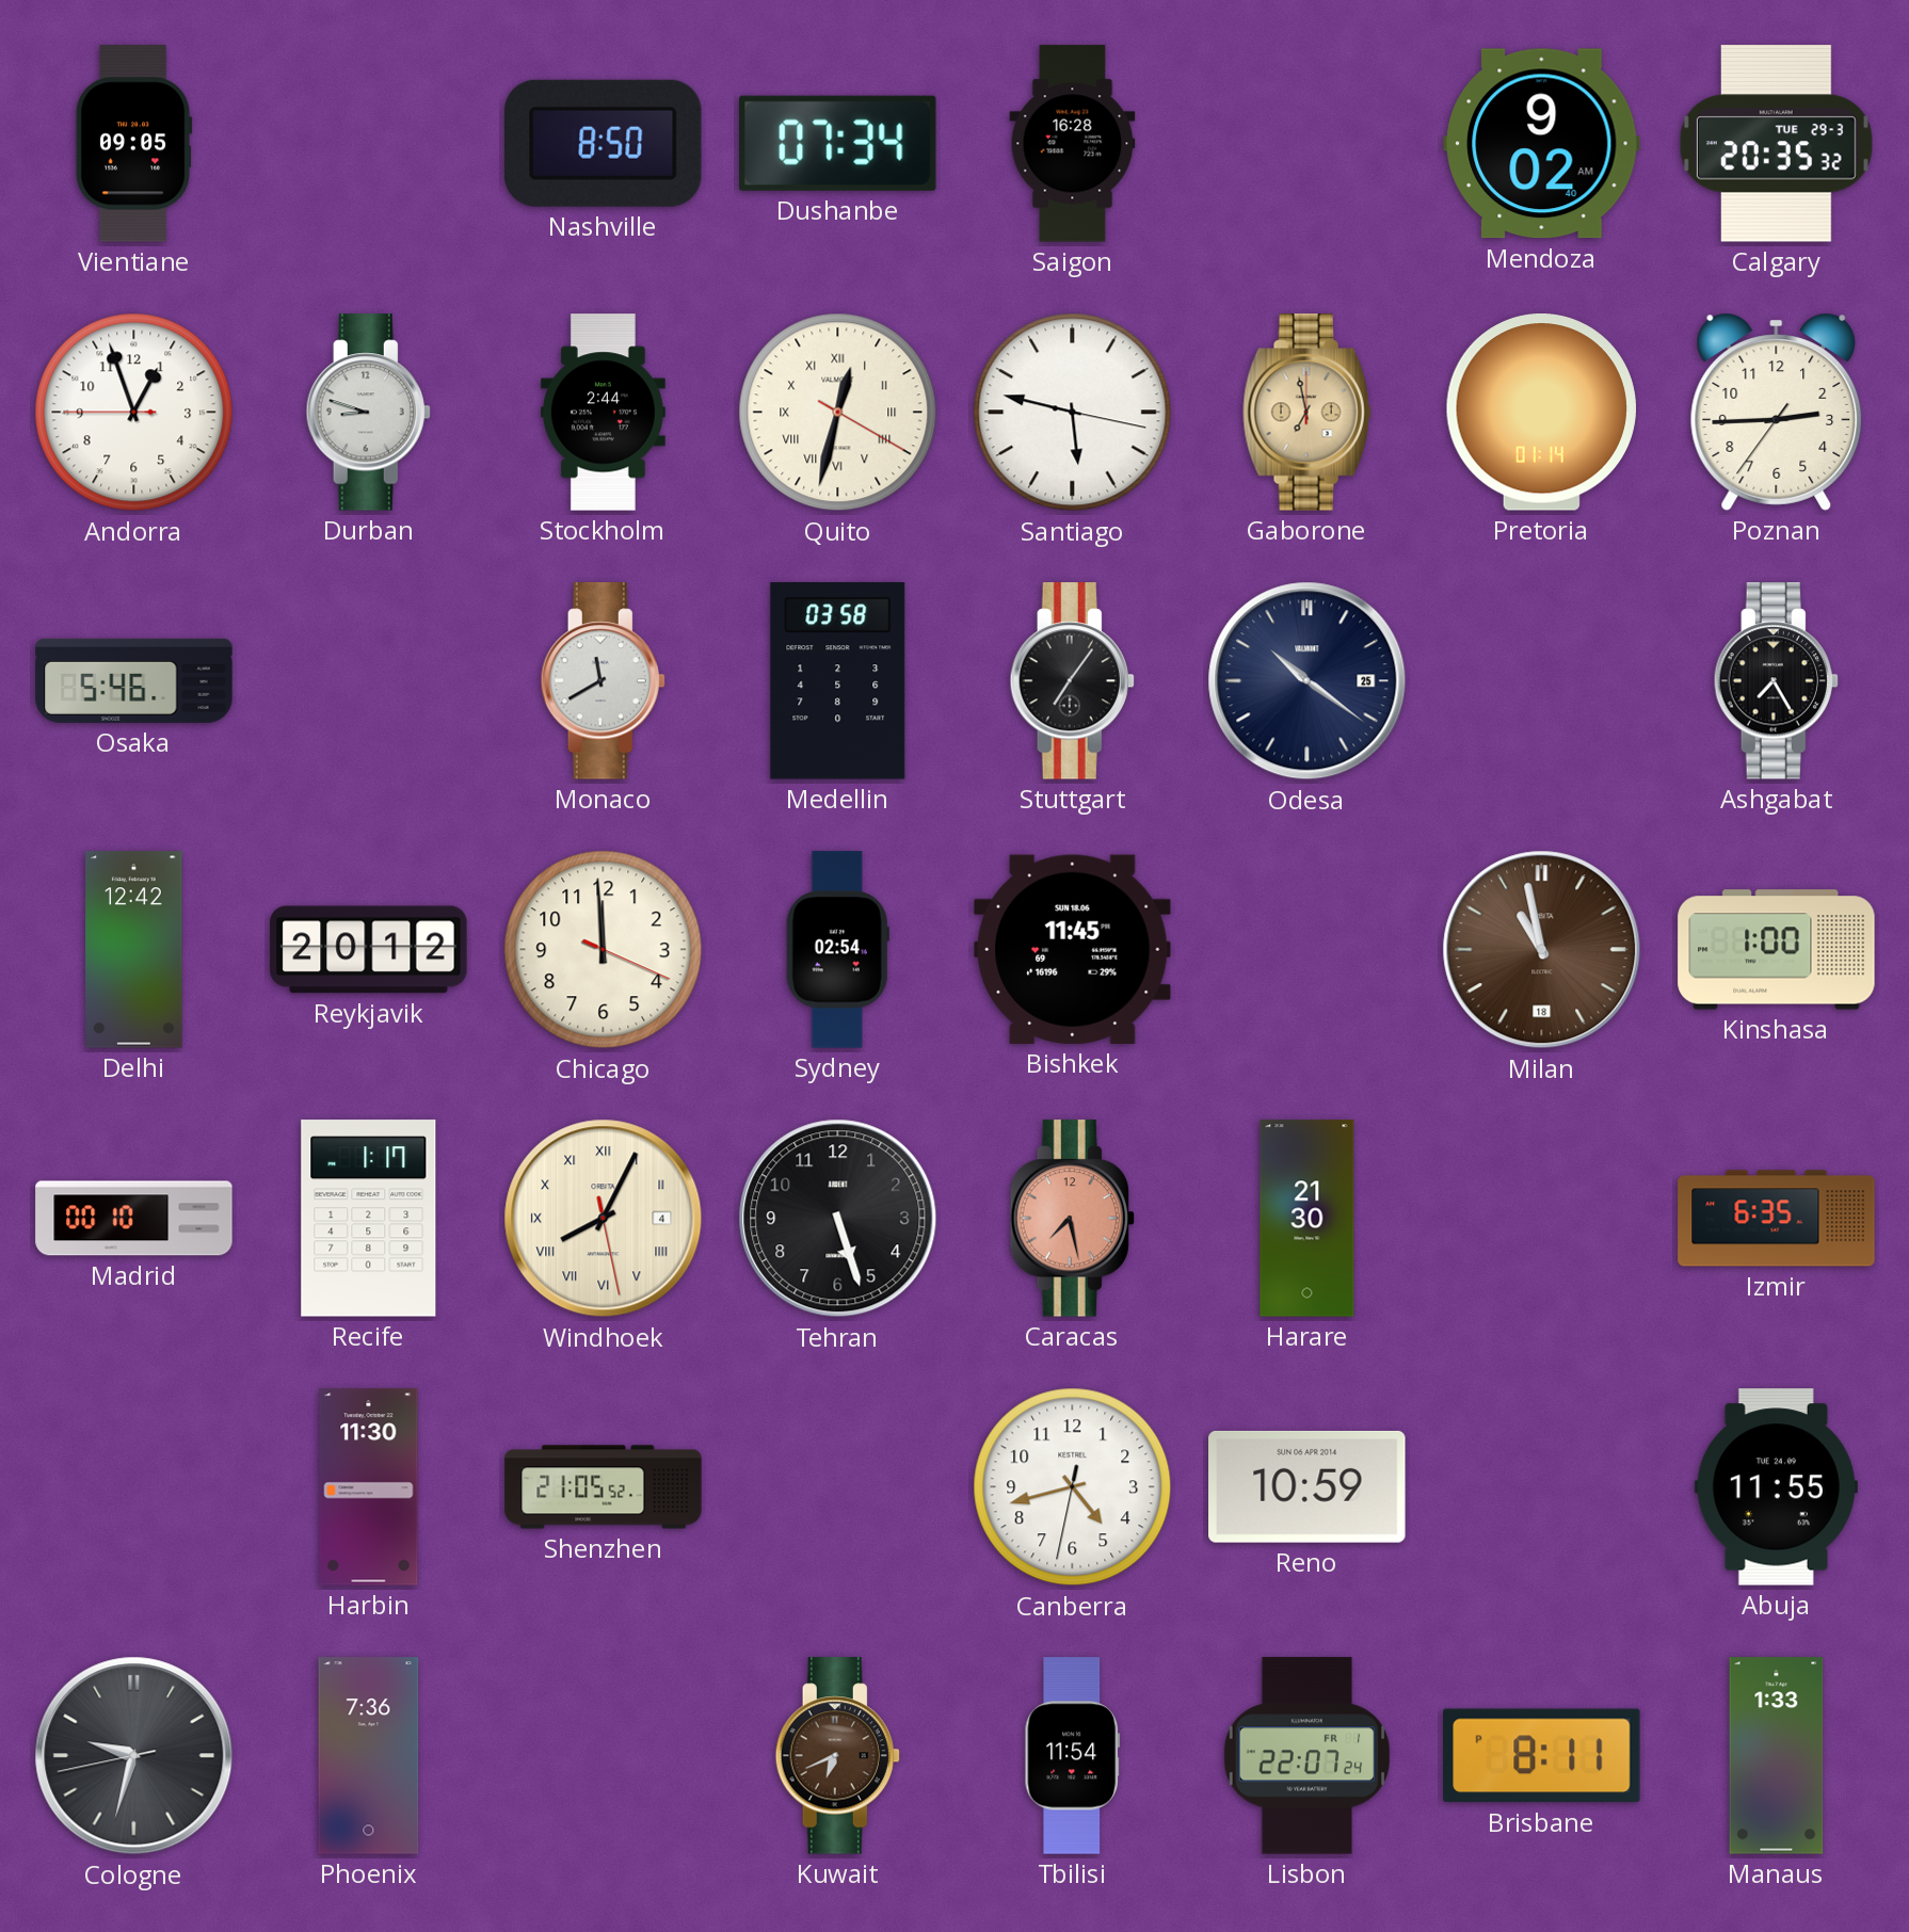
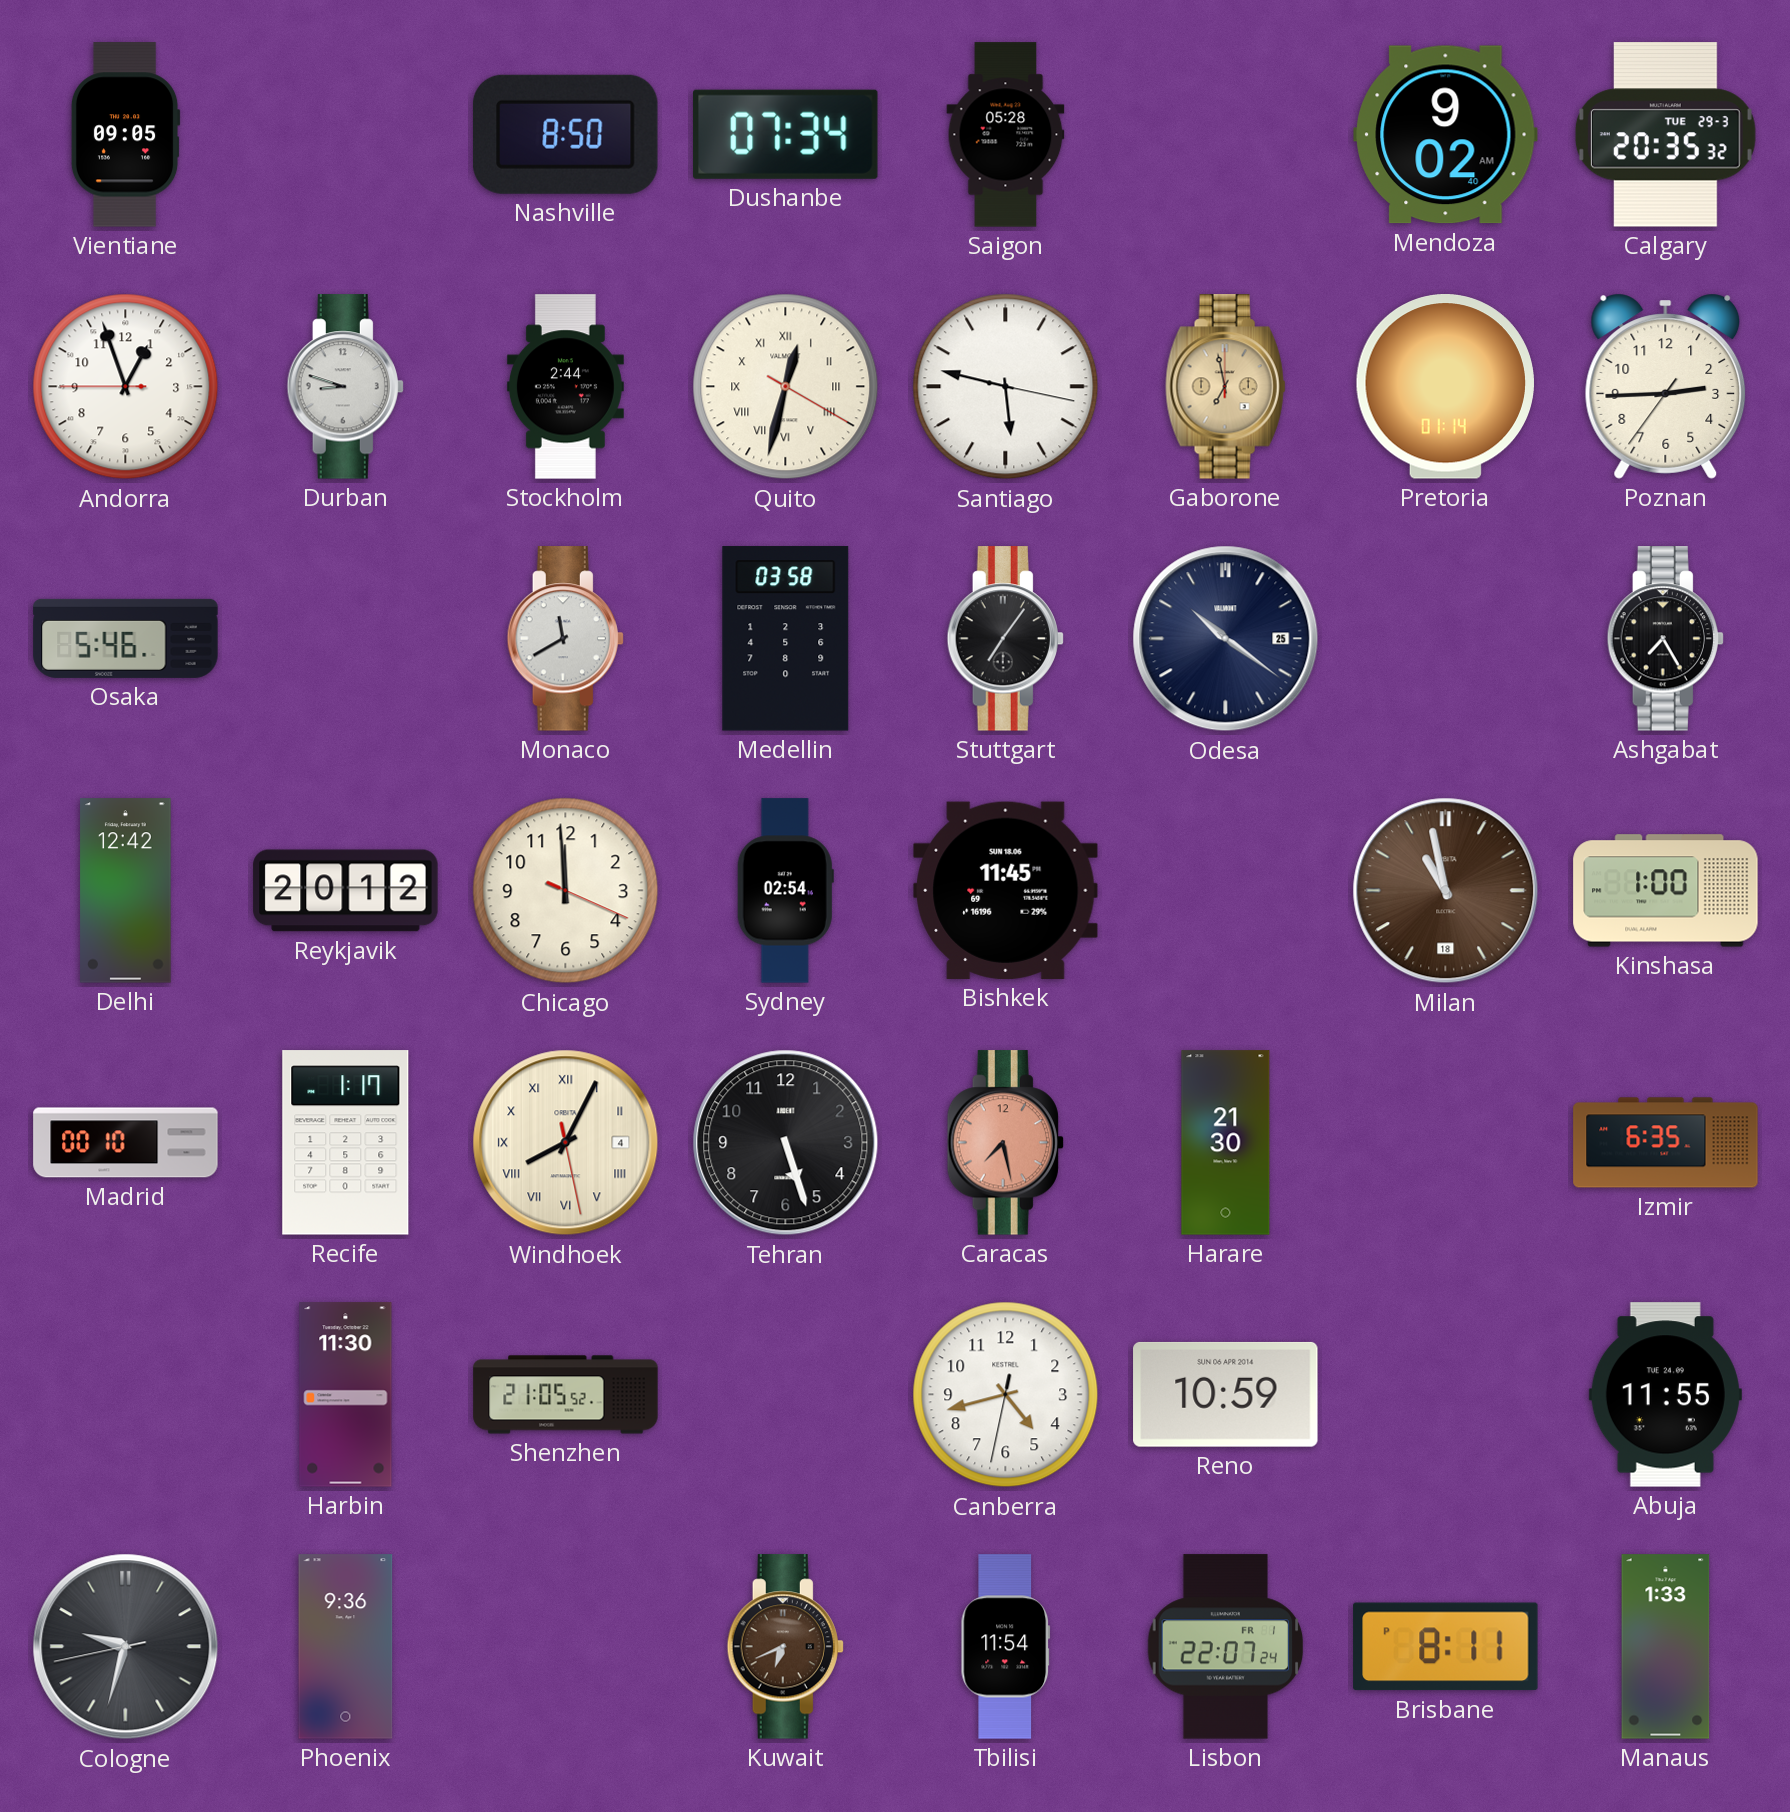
Saigon: 16:28 -> 05:28 (1006, 135)
Phoenix: 7:36 -> 9:36 (346, 1647)
